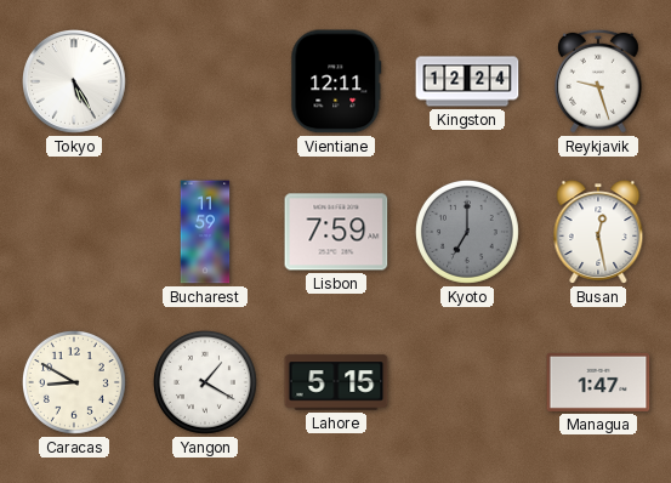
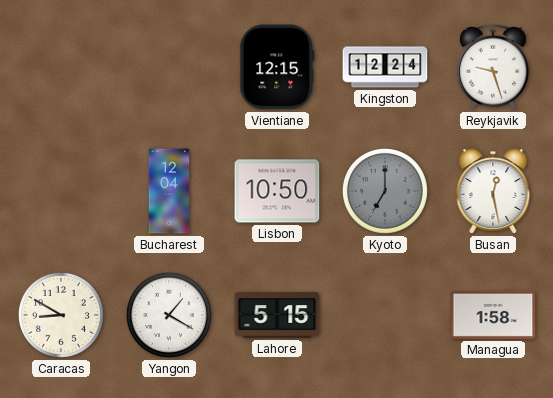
Tokyo: 5:25 -> none (75, 83)
Vientiane: 12:11 -> 12:15 (277, 67)
Bucharest: 11:59 -> 12:04 (169, 191)
Lisbon: 7:59 -> 10:50 (277, 191)
Managua: 1:47 -> 1:58 (493, 315)
